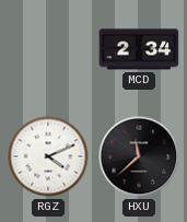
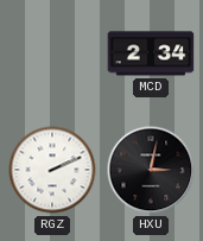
RGZ: 4:11 -> 2:11 (52, 170)
HXU: 11:38 -> 3:02 (151, 170)
